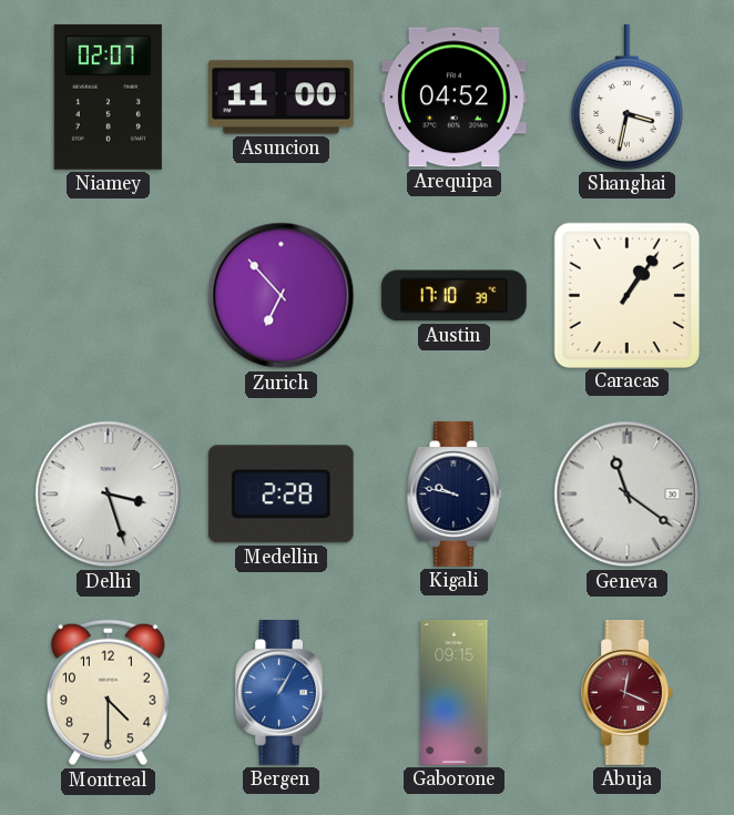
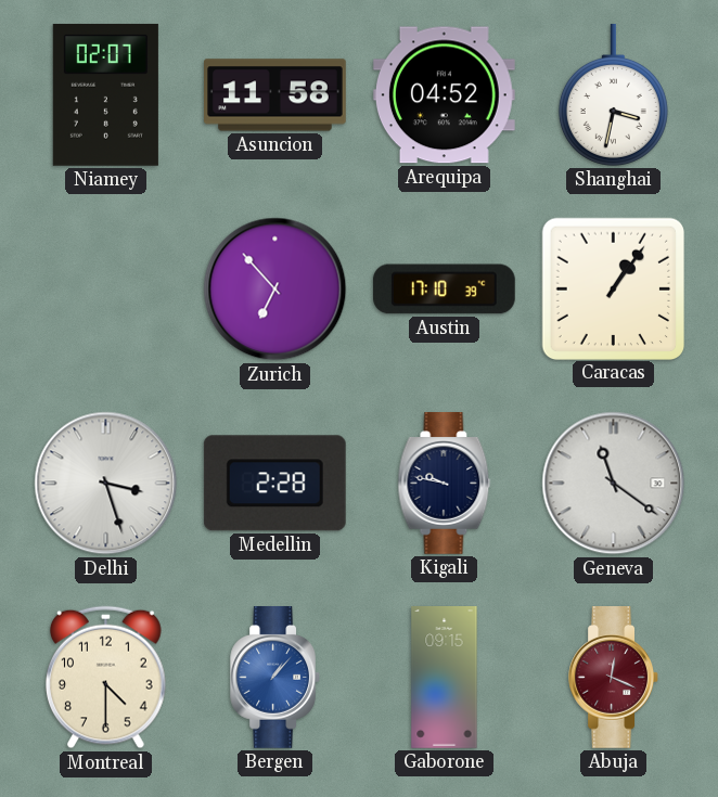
Asuncion: 11:00 -> 11:58 (275, 95)
Bergen: 1:05 -> 1:07 (274, 678)
